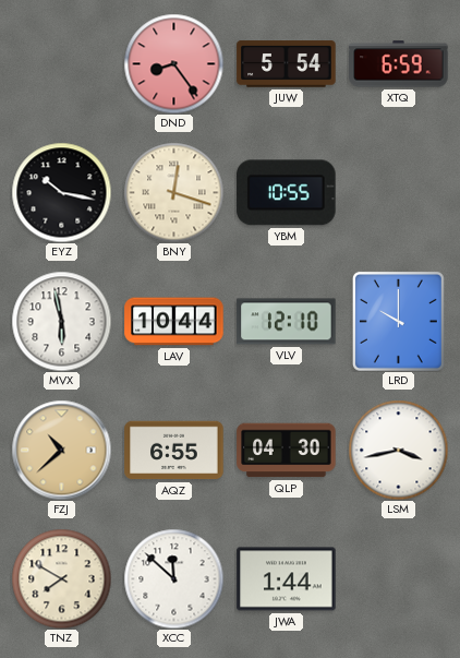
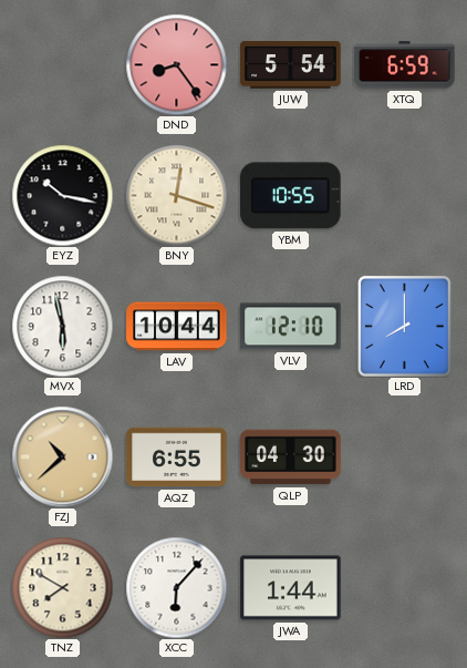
LRD: 10:00 -> 8:00 (404, 326)
LSM: 3:43 -> none (398, 450)
XCC: 11:52 -> 6:07 (176, 587)
